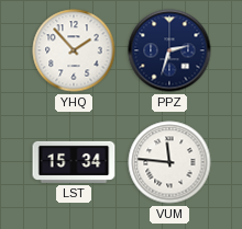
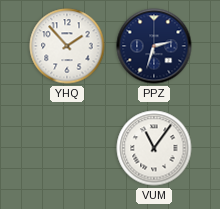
LST: 15:34 -> none (74, 162)
VUM: 11:46 -> 11:06 (154, 148)
